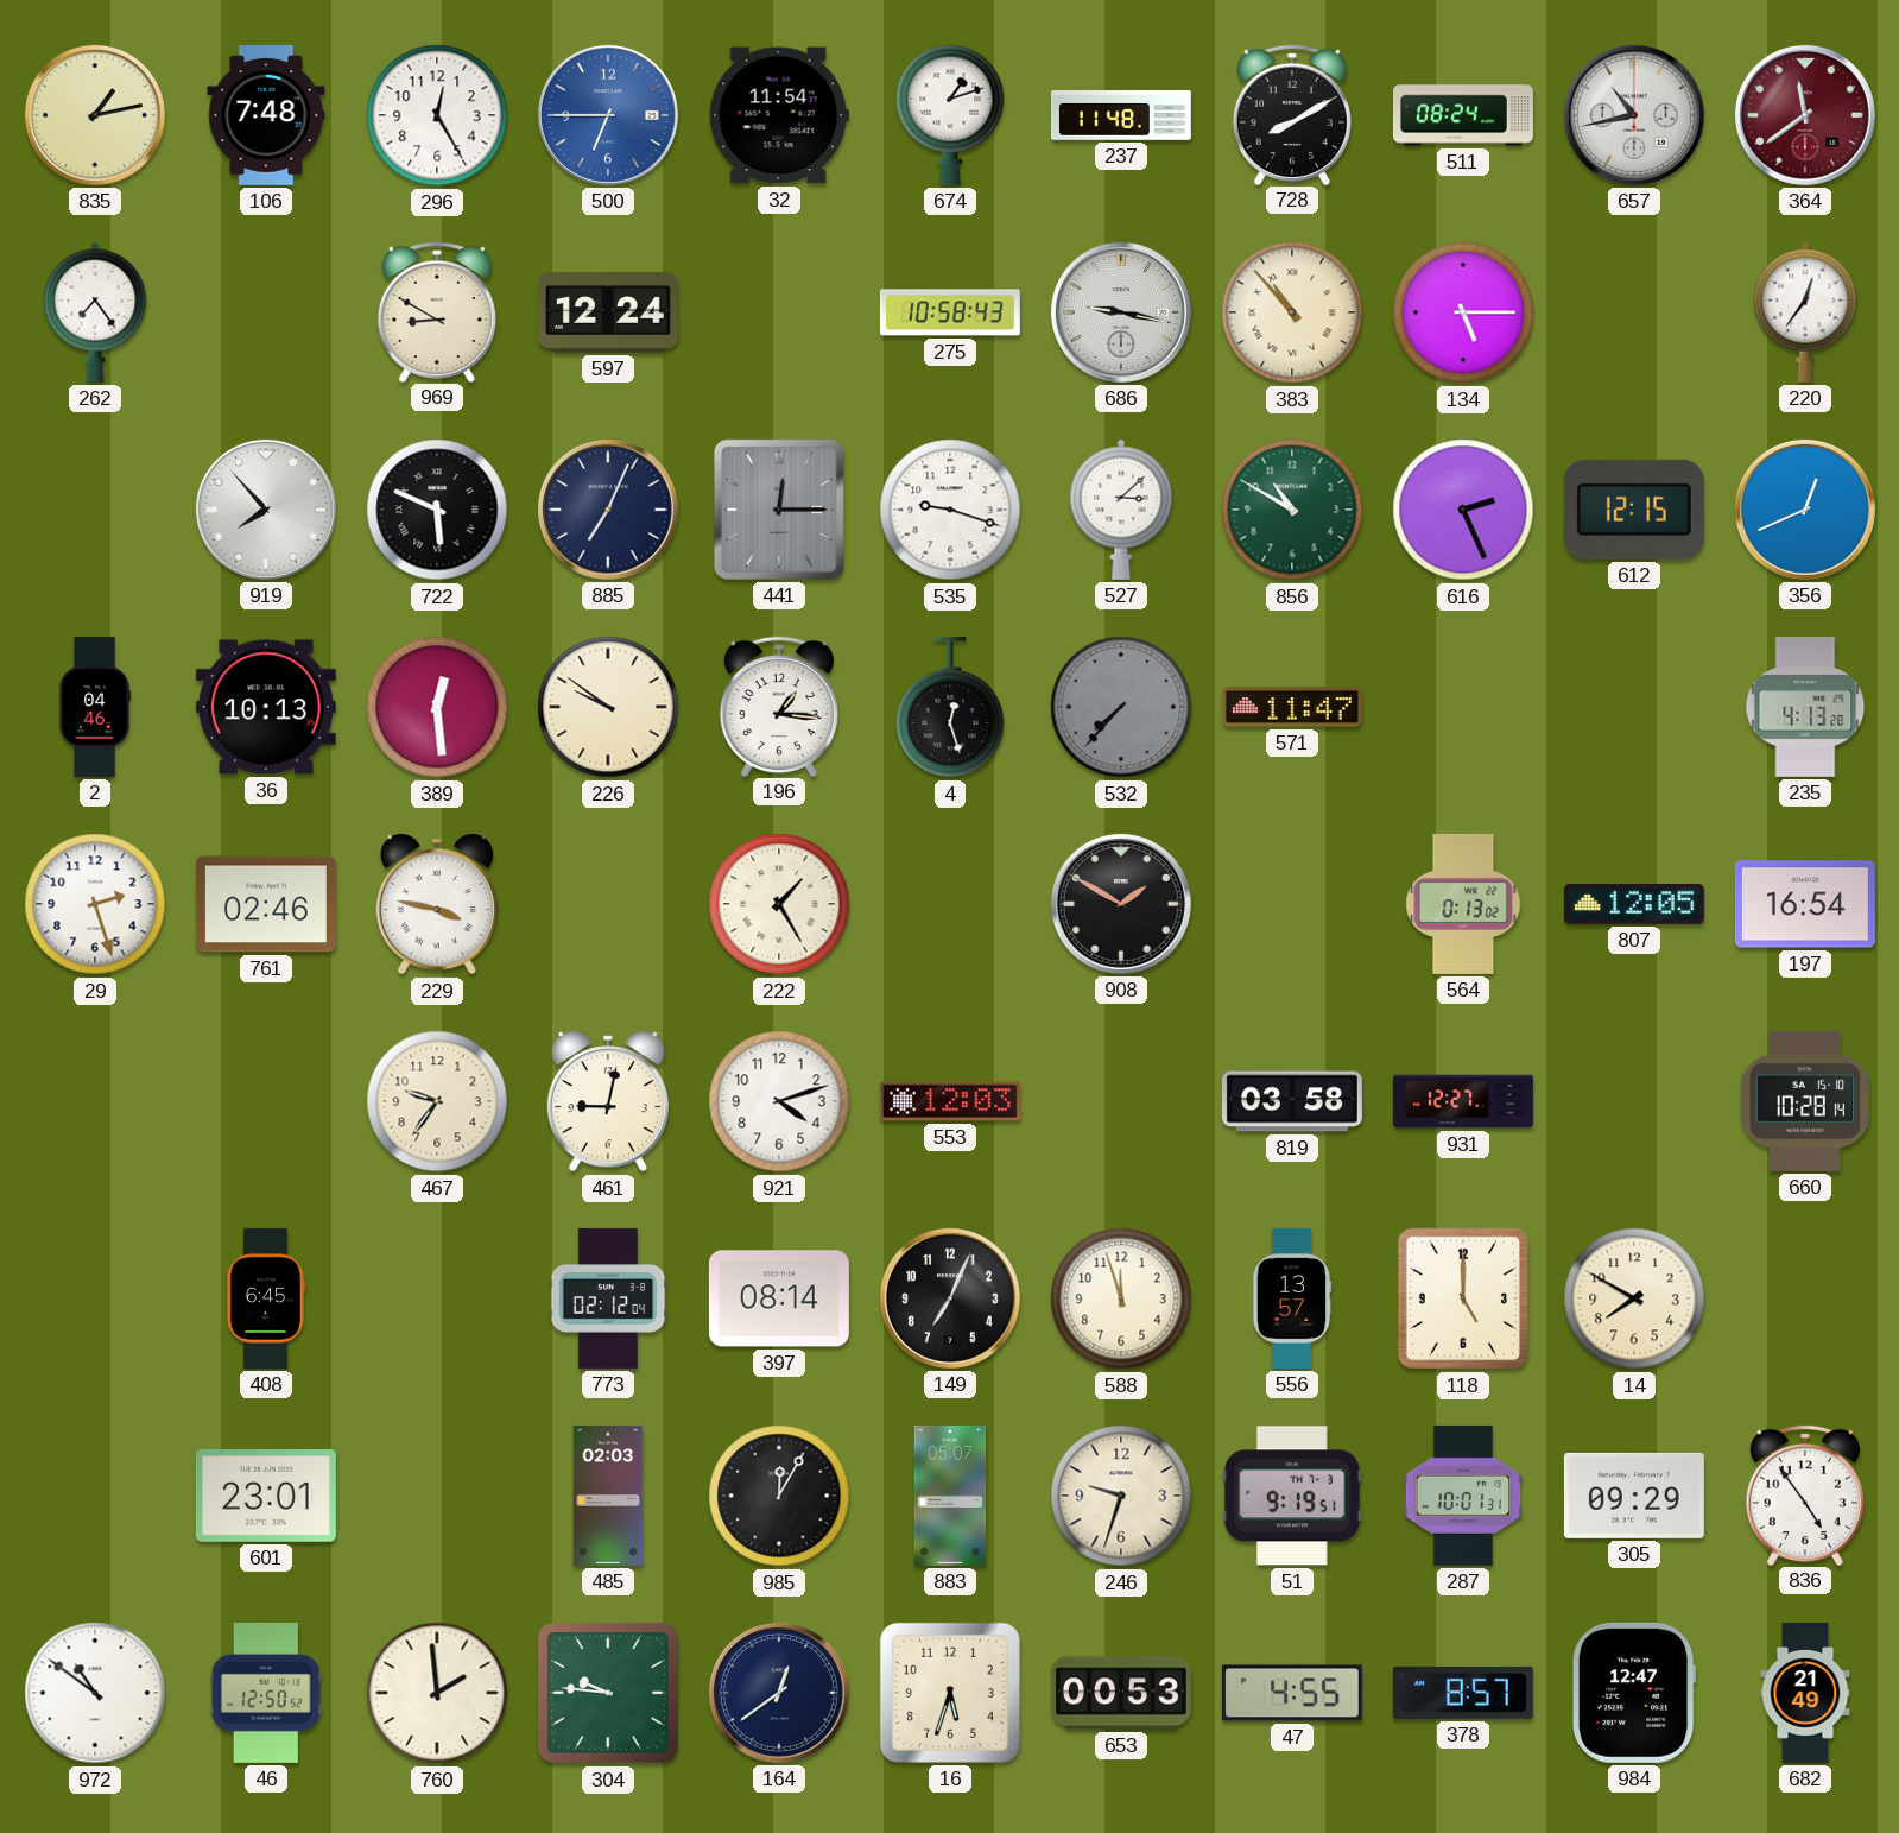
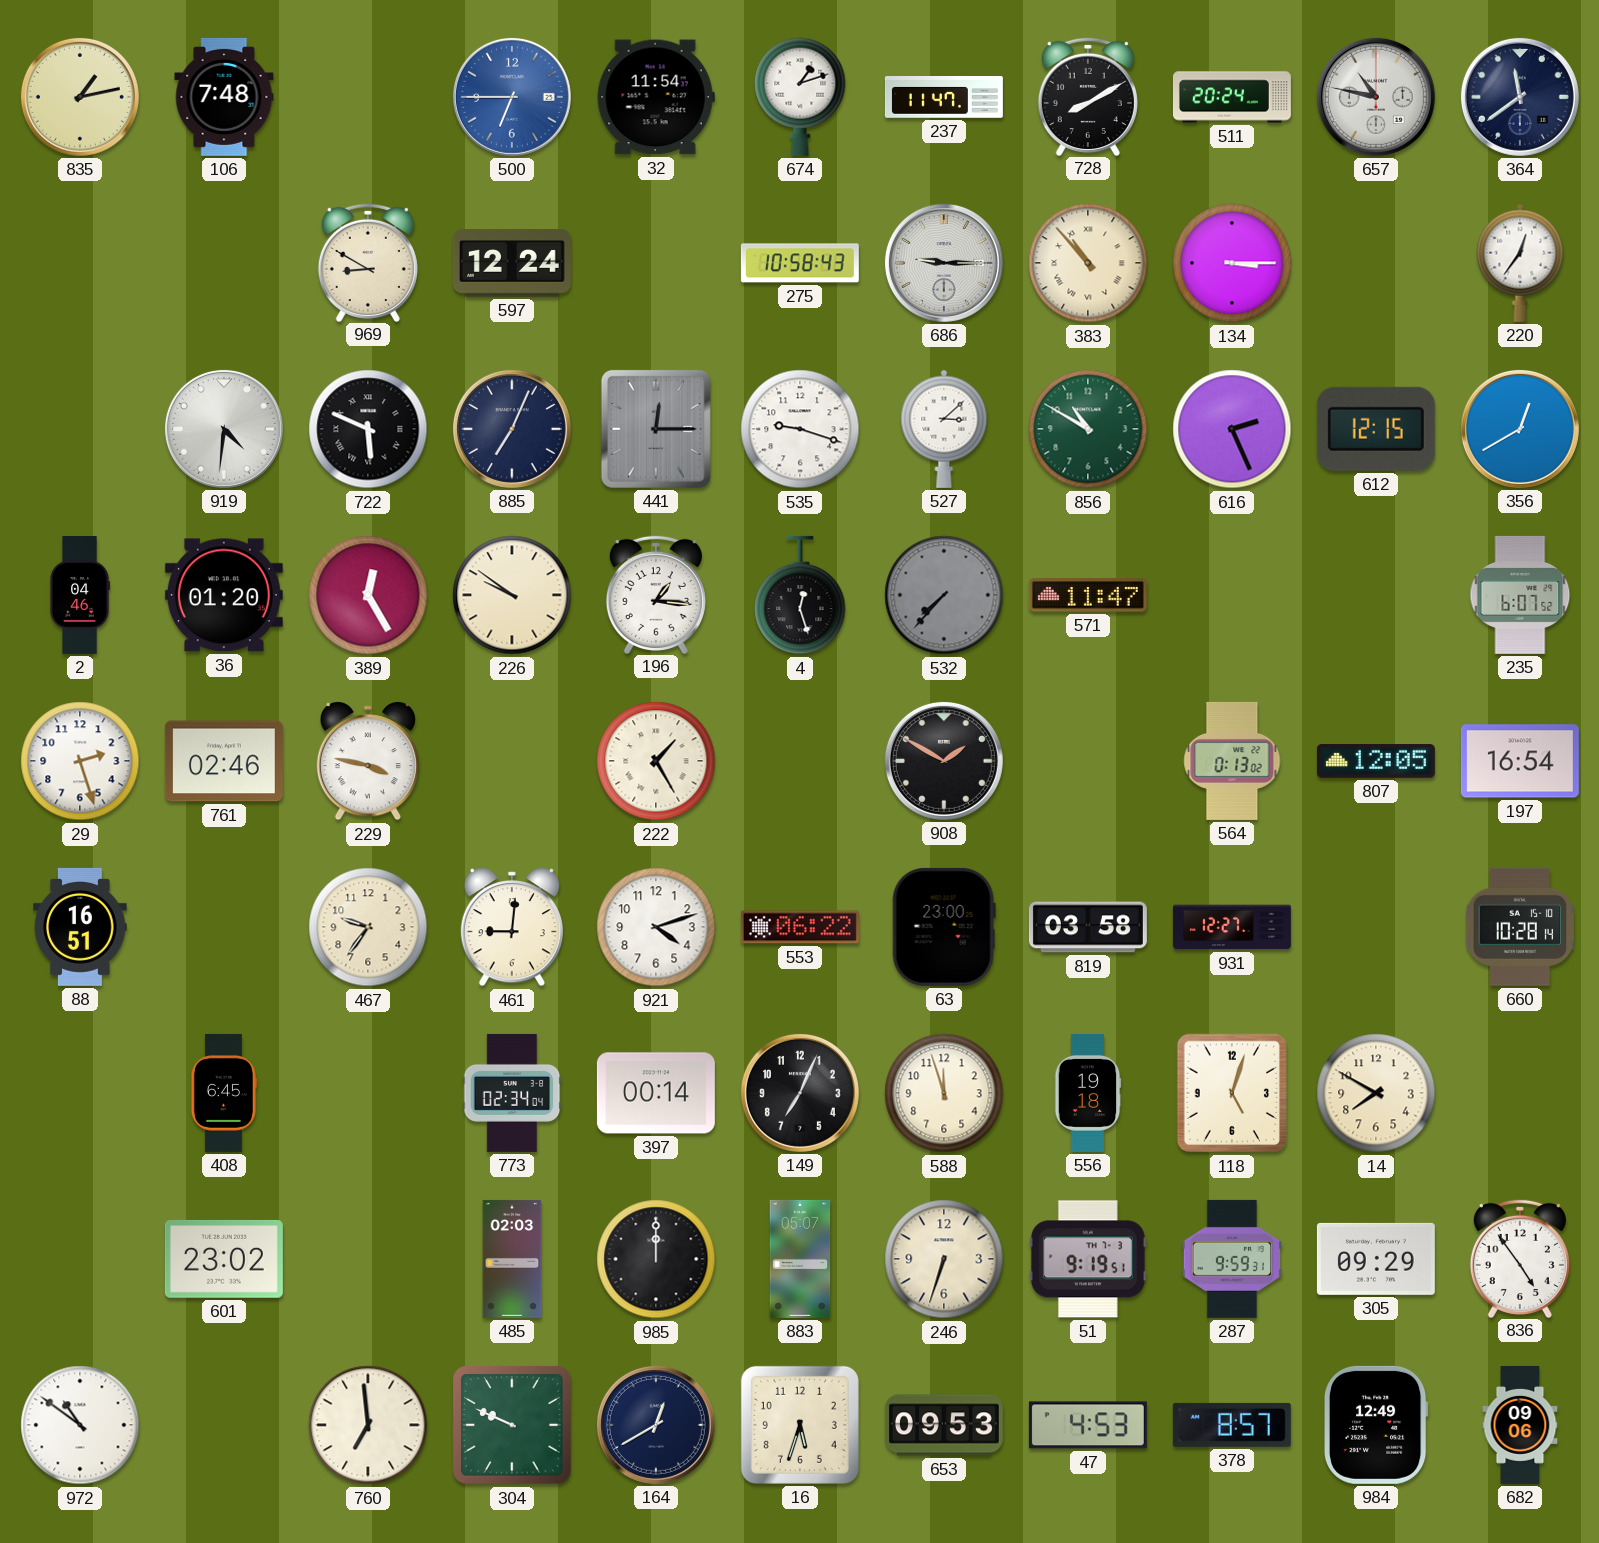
296: 12:25 -> none (437, 115)
237: 11:48 -> 11:47 (944, 97)
511: 08:24 -> 20:24 (1232, 97)
657: 10:43 -> 10:47 (1376, 97)
364 dial: burgundy -> navy (1520, 97)
262: 7:24 -> none (95, 312)
686: 9:17 -> 9:15 (944, 263)
134: 5:15 -> 3:15 (1232, 263)
919: 7:53 -> 4:31 (224, 429)
356: 12:41 -> 12:40 (1520, 429)
36: 10:13 -> 01:20 (224, 595)
389: 12:29 -> 12:25 (368, 595)
235: 4:13 -> 6:07 (1520, 595)
88: none -> 16:51 (80, 927)
461: 9:02 -> 9:01 (512, 927)
553: 12:03 -> 06:22 (800, 927)
63: none -> 23:00 (944, 927)
773: 02:12 -> 02:34 (512, 1093)
397: 08:14 -> 00:14 (656, 1093)
556: 13:57 -> 19:18 (1088, 1093)
118: 5:00 -> 5:03 (1232, 1093)
601: 23:01 -> 23:02 (224, 1259)
985: 12:05 -> 12:00 (656, 1259)
246: 9:33 -> 6:33 (944, 1259)
287: 10:01 -> 9:59 (1231, 1259)
46: 12:50 -> none (266, 1693)
760: 1:59 -> 6:59 (368, 1425)
304: 9:46 -> 9:49 (513, 1426)
164: 12:39 -> 12:40 (656, 1425)
653: 00:53 -> 09:53 (944, 1425)
47: 4:55 -> 4:53 (1088, 1425)
984: 12:47 -> 12:49 (1377, 1425)
682: 21:49 -> 09:06 (1520, 1425)
